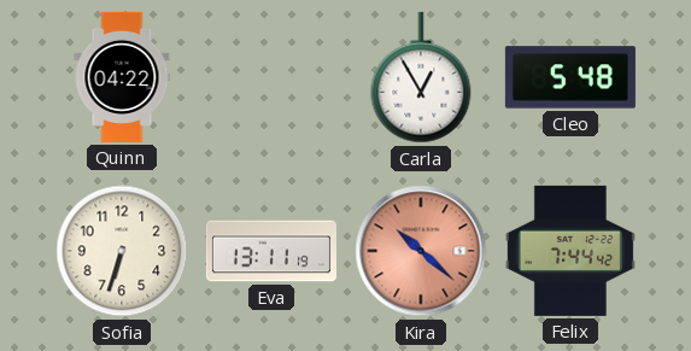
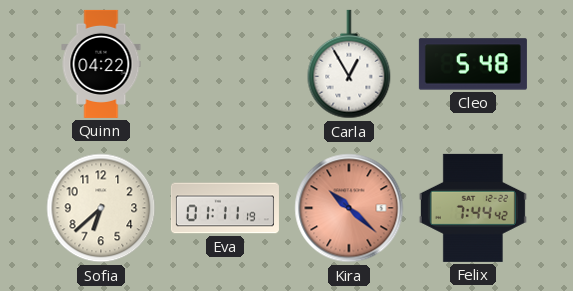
Sofia: 6:33 -> 6:38 (101, 208)
Eva: 13:11 -> 01:11 (225, 208)
